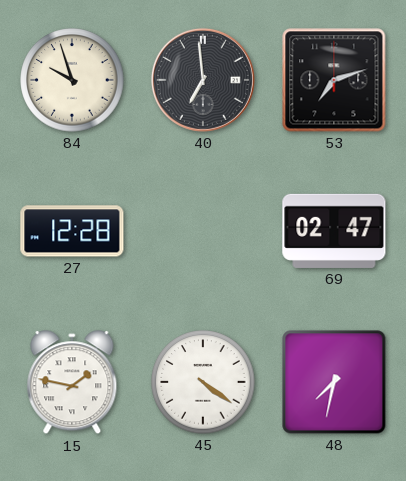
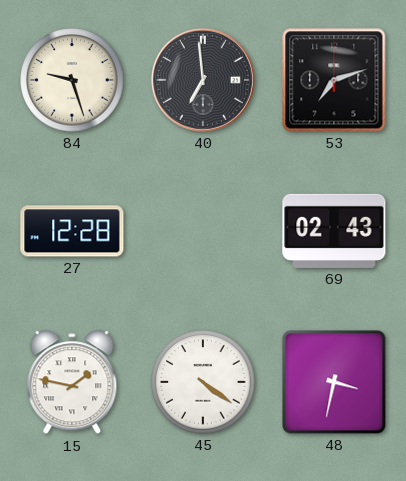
84: 9:57 -> 9:27 (72, 80)
69: 02:47 -> 02:43 (334, 231)
48: 7:32 -> 3:32 (334, 382)
